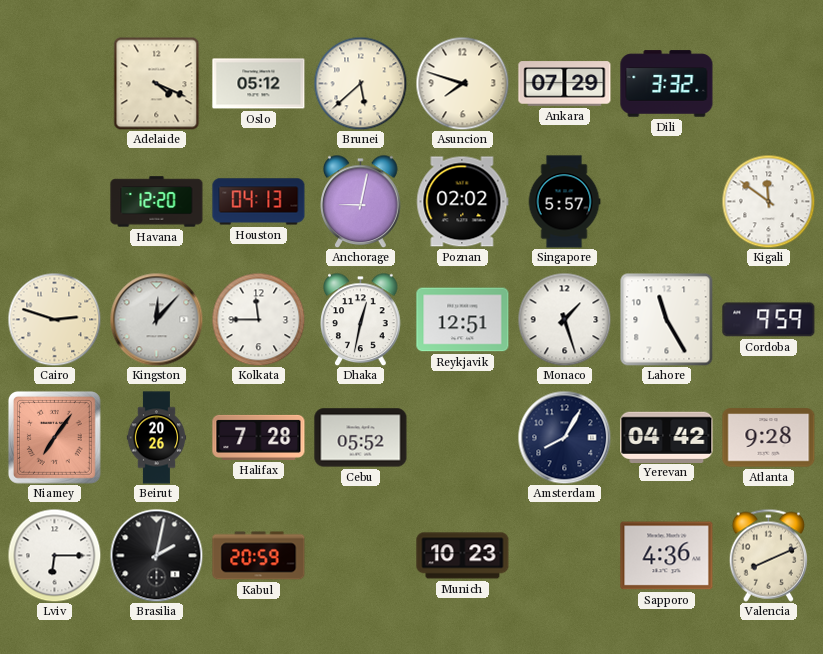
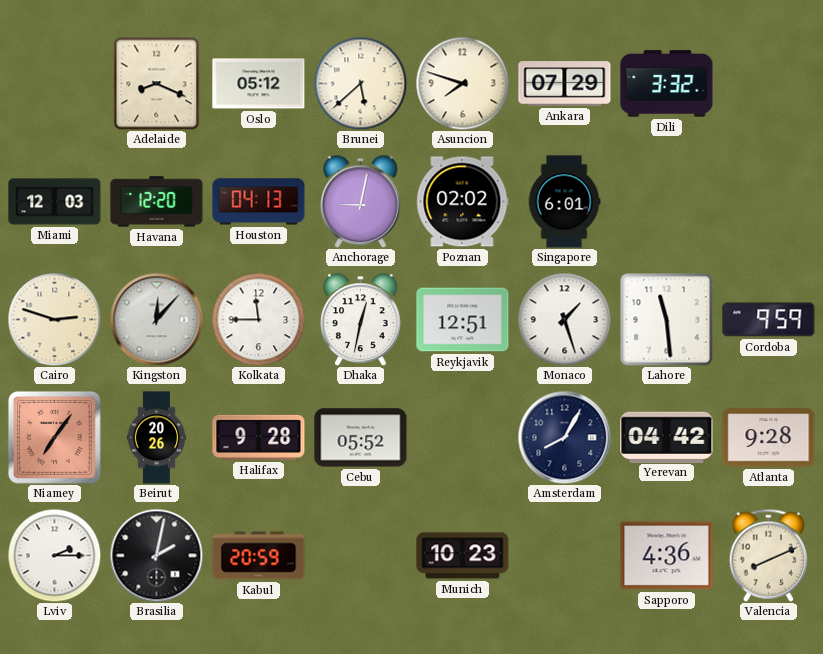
Adelaide: 4:19 -> 8:19 (157, 83)
Miami: none -> 12:03 (55, 202)
Singapore: 5:57 -> 6:01 (564, 202)
Kigali: 11:51 -> none (768, 201)
Lahore: 11:25 -> 11:29 (666, 319)
Halifax: 7:28 -> 9:28 (259, 437)
Lviv: 6:15 -> 2:15 (54, 555)
